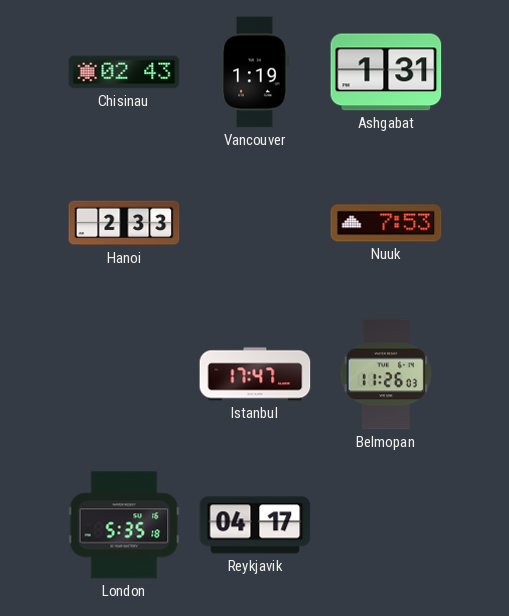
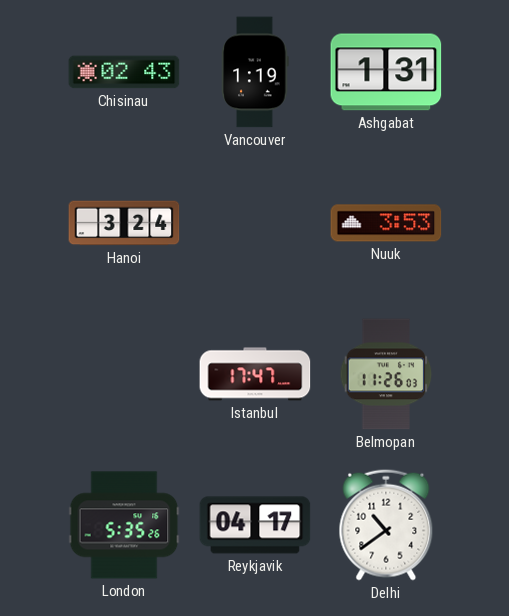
Hanoi: 2:33 -> 3:24 (124, 223)
Nuuk: 7:53 -> 3:53 (386, 223)
London: 5:35:18 -> 5:35:26 (124, 525)
Delhi: none -> 10:39 (386, 525)
